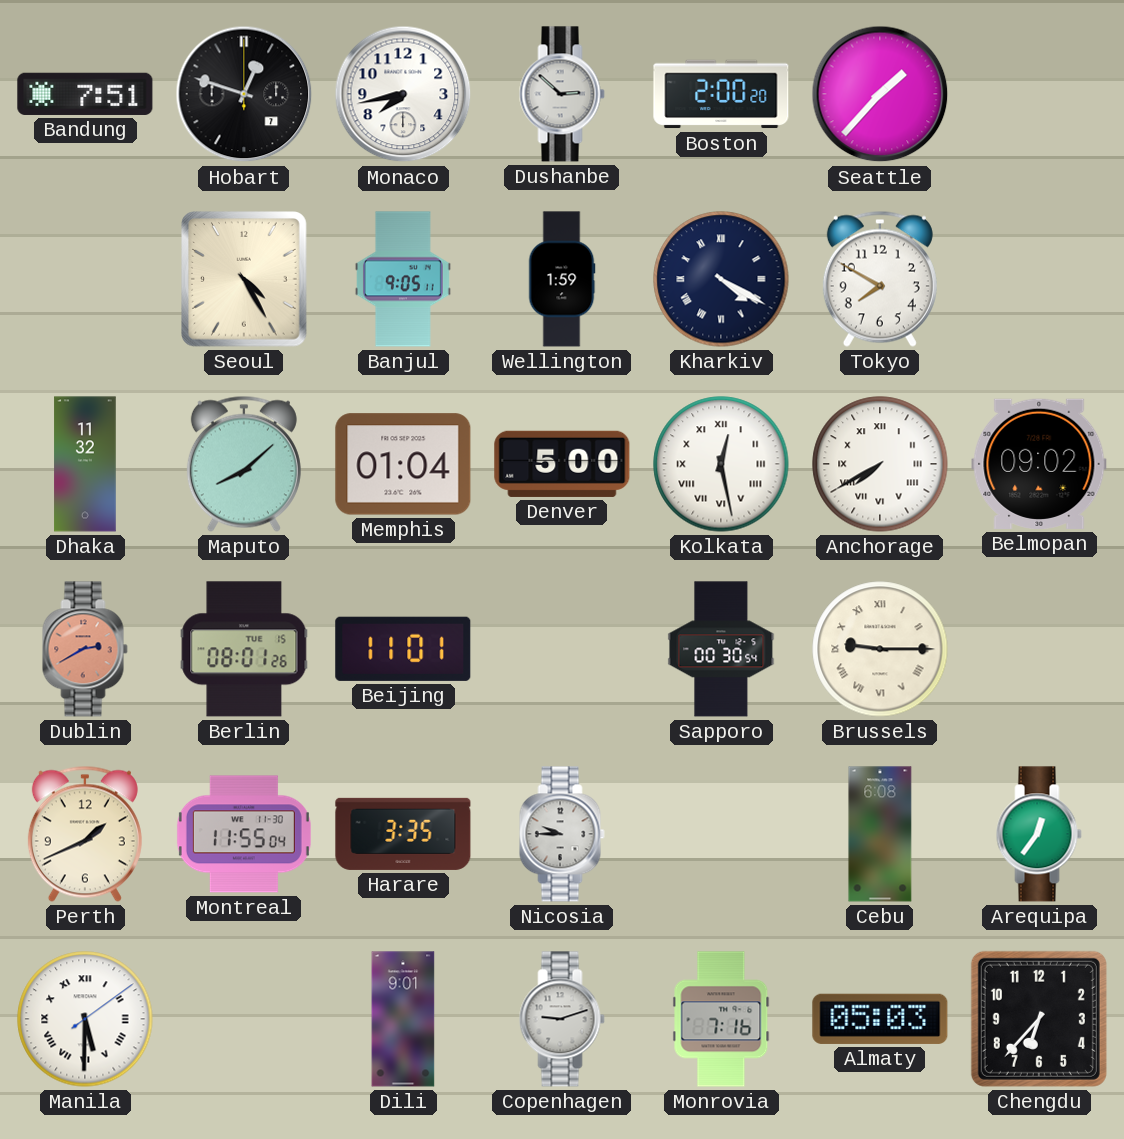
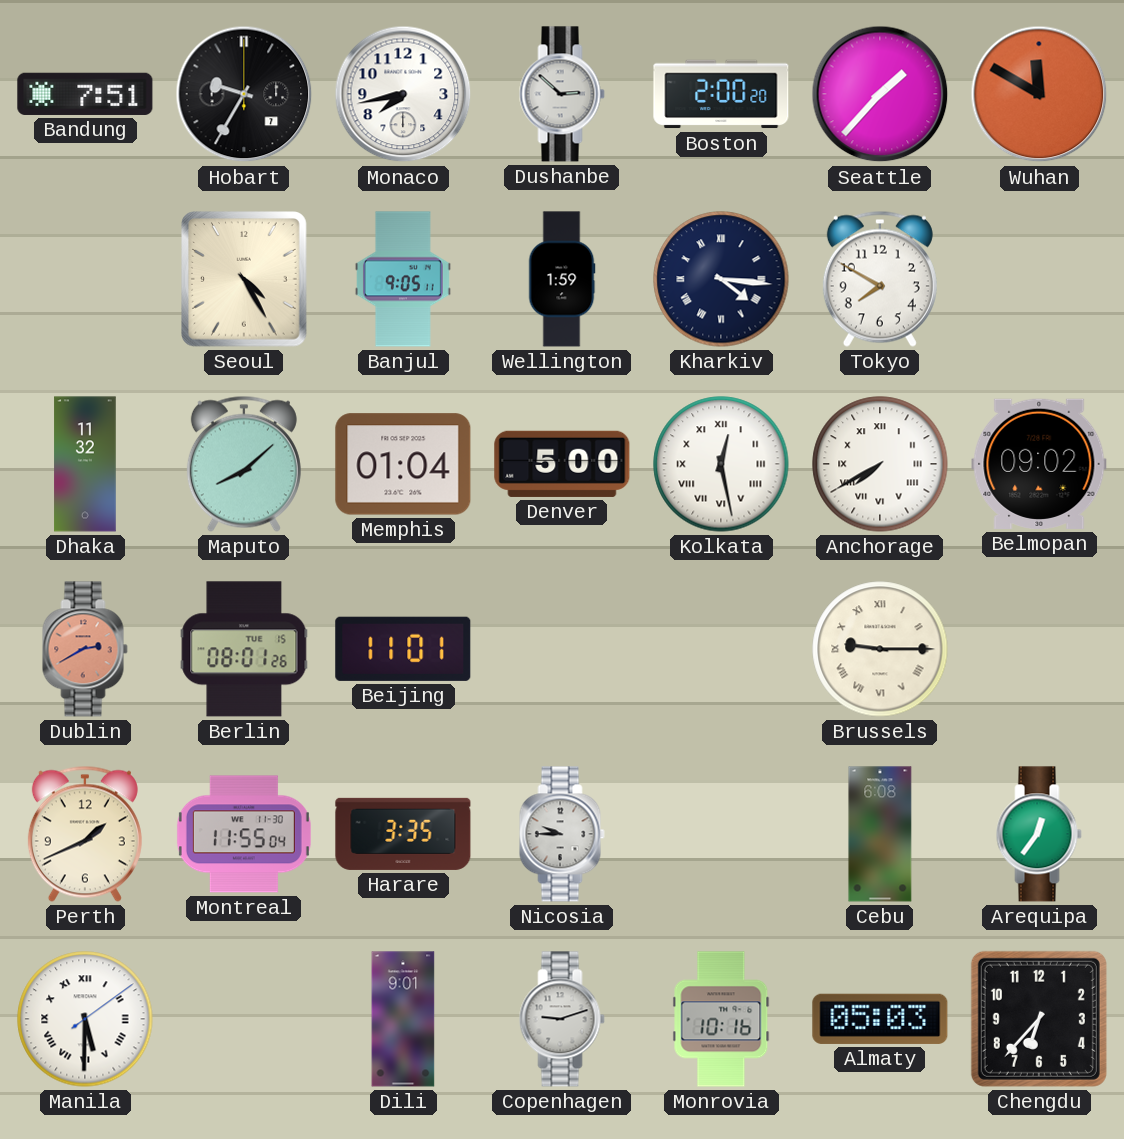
Hobart: 12:48 -> 9:35 (244, 94)
Wuhan: none -> 11:50 (1039, 94)
Kharkiv: 4:20 -> 4:16 (721, 279)
Sapporo: 00:30 -> none (721, 649)
Monrovia: 7:16 -> 10:16 (721, 1019)
